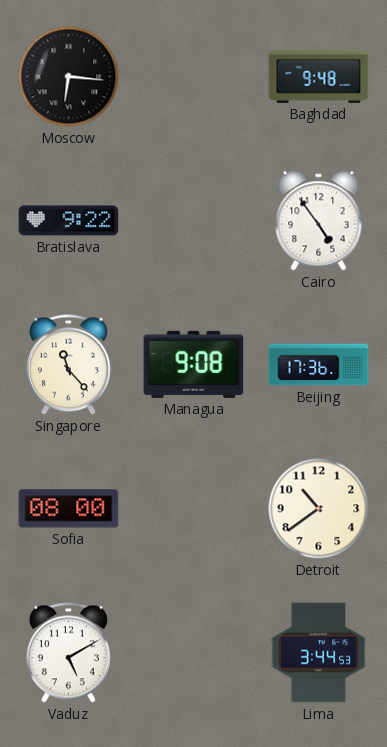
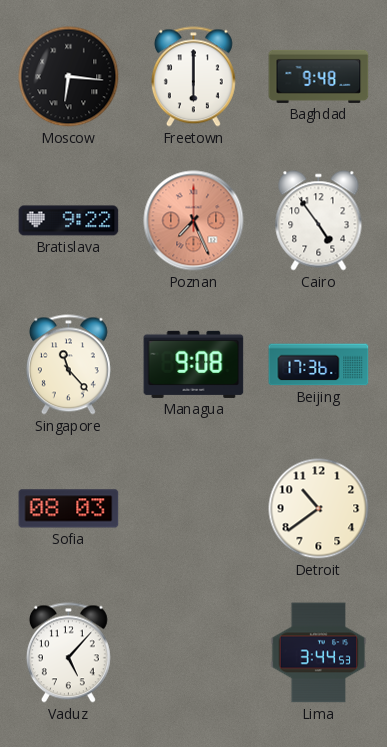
Freetown: none -> 6:00 (193, 77)
Poznan: none -> 7:26 (194, 221)
Sofia: 08:00 -> 08:03 (69, 509)
Vaduz: 5:10 -> 5:07 (68, 653)
